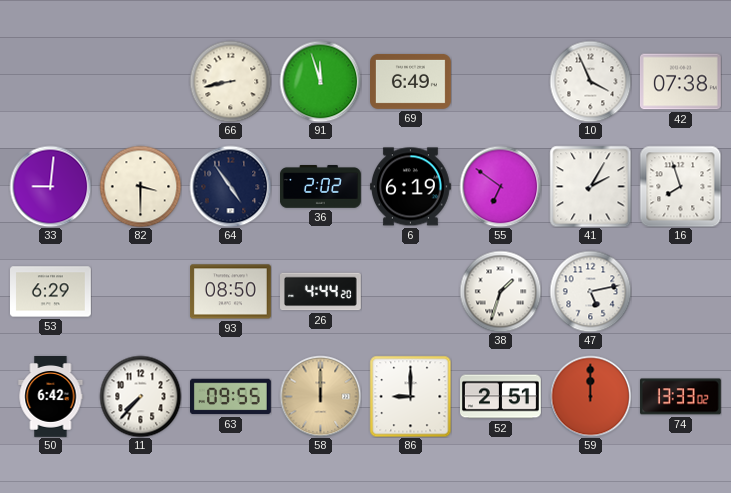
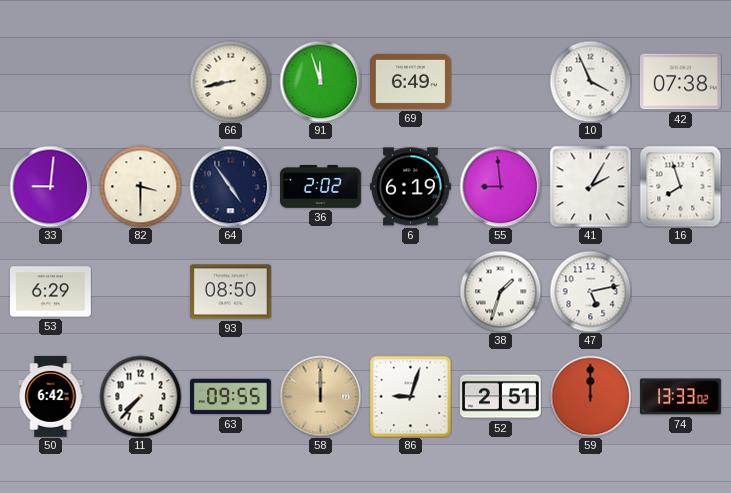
55: 6:51 -> 8:59 (500, 186)
26: 4:44 -> none (321, 292)
86: 9:00 -> 9:03 (410, 396)
